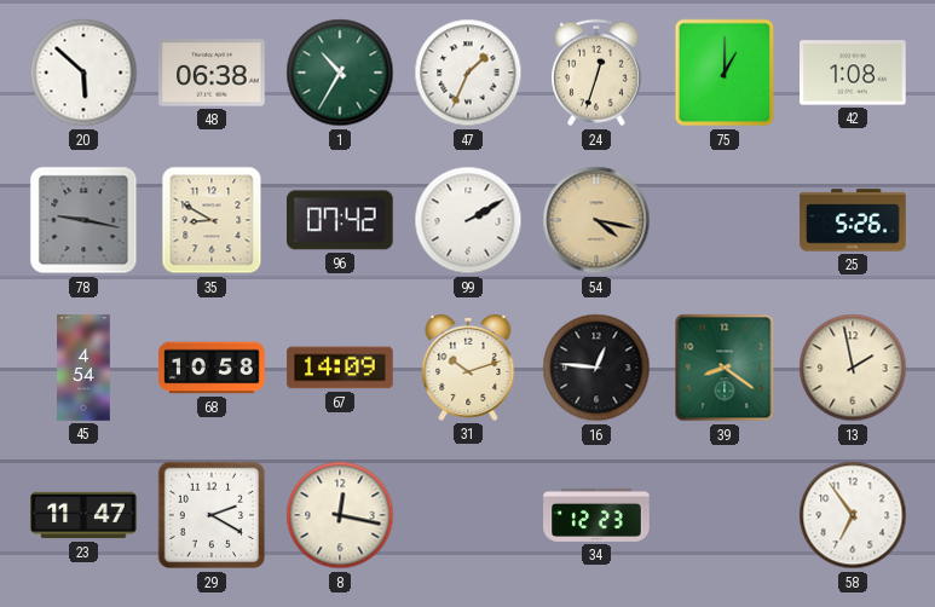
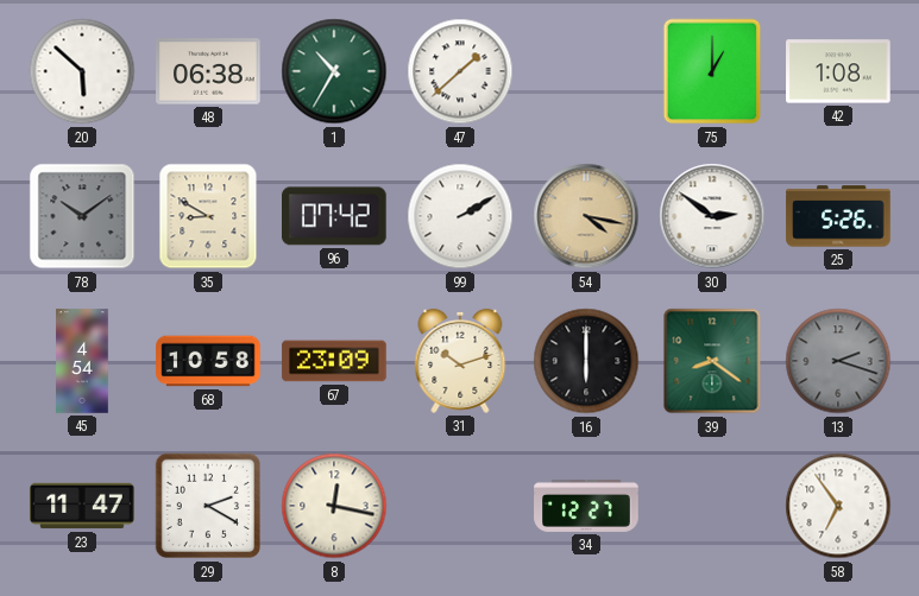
47: 1:34 -> 1:38 (460, 71)
24: 12:33 -> none (598, 73)
78: 9:17 -> 10:09 (82, 216)
30: none -> 2:51 (712, 216)
67: 14:09 -> 23:09 (334, 361)
16: 12:46 -> 6:00 (586, 361)
13: 1:58 -> 2:18 (838, 361)
13 dial: cream -> grey (838, 361)
34: 12:23 -> 12:27 (586, 506)
